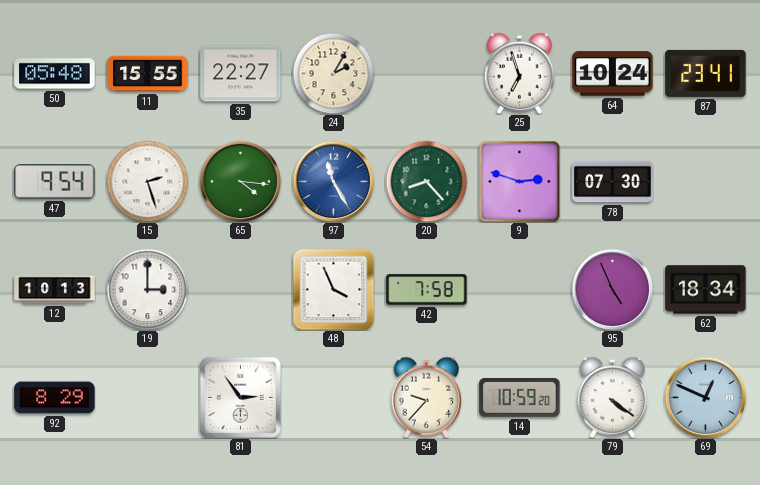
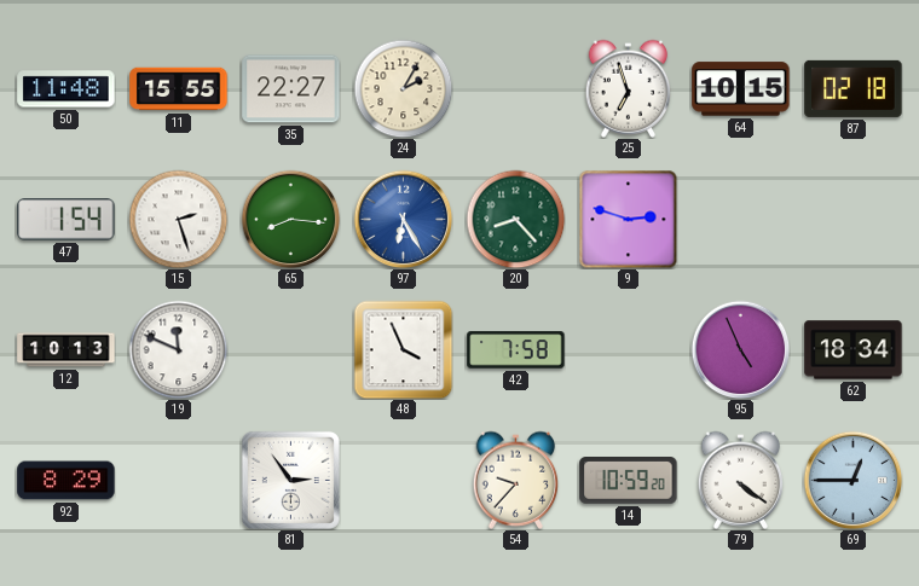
50: 05:48 -> 11:48 (67, 89)
64: 10:24 -> 10:15 (741, 89)
87: 23:41 -> 02:18 (854, 88)
47: 9:54 -> 1:54 (67, 220)
65: 4:16 -> 8:16 (290, 219)
97: 11:25 -> 6:25 (403, 219)
78: 07:30 -> none (613, 182)
19: 3:00 -> 11:49 (178, 349)
69: 12:49 -> 12:45 (852, 480)
